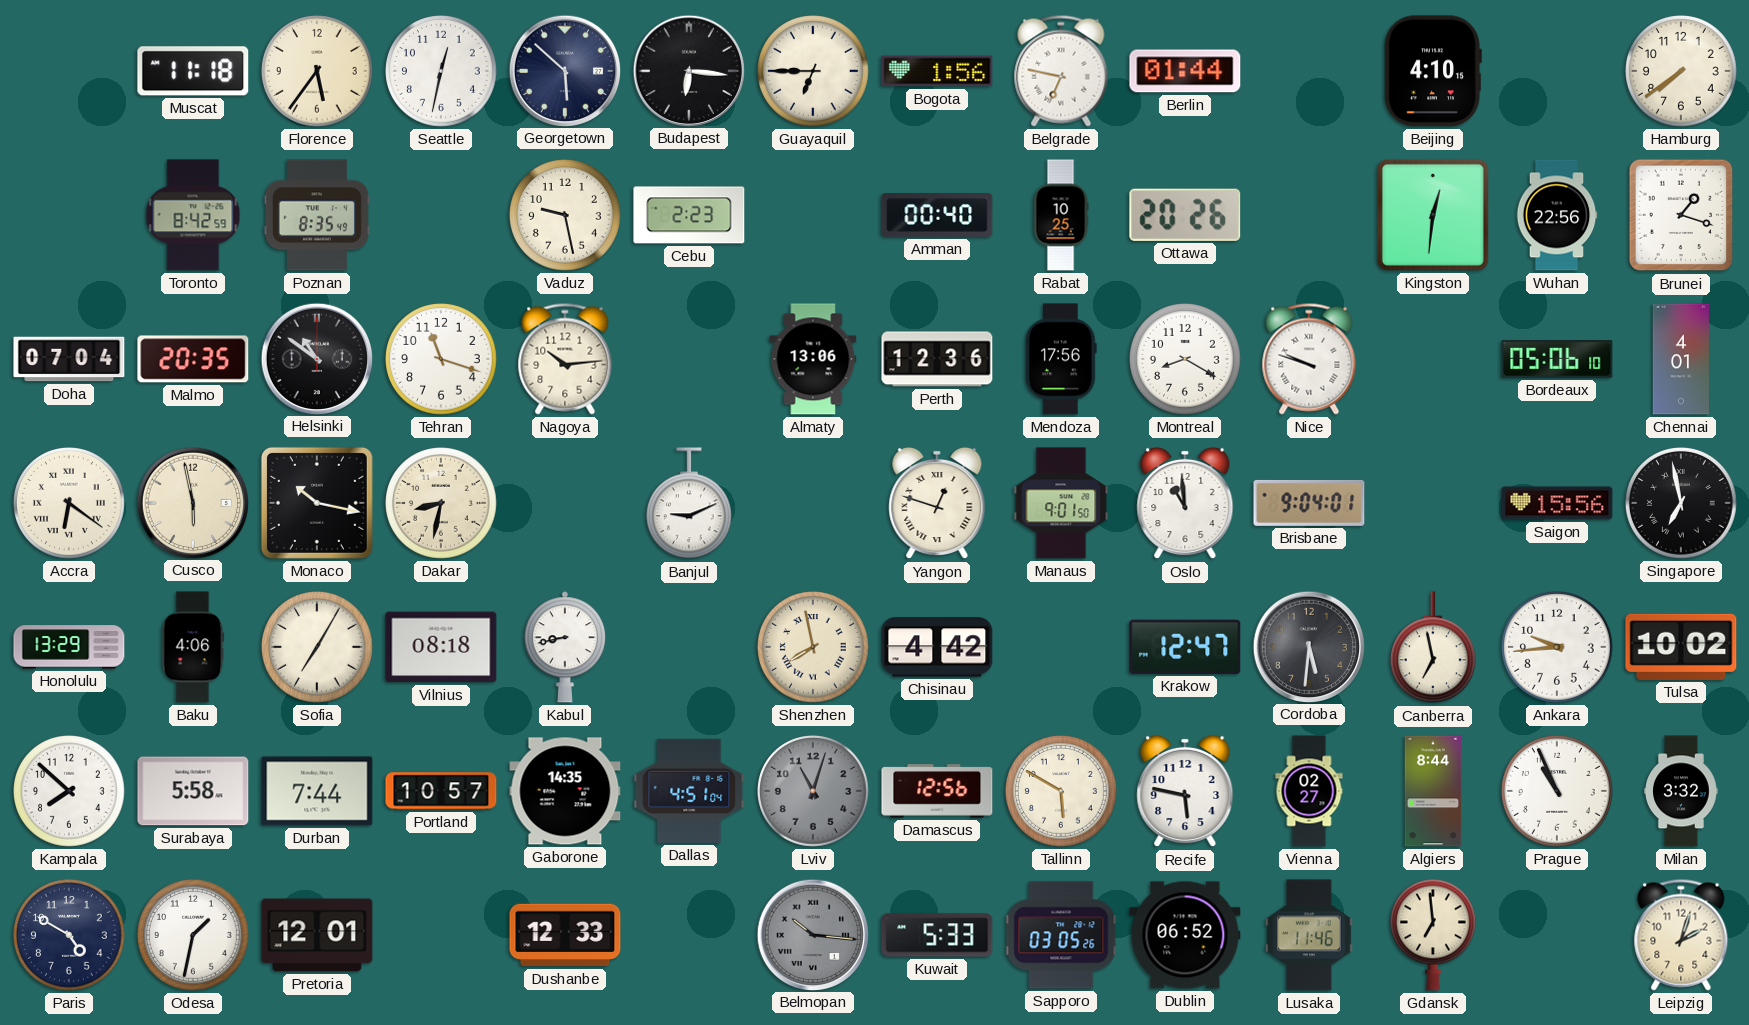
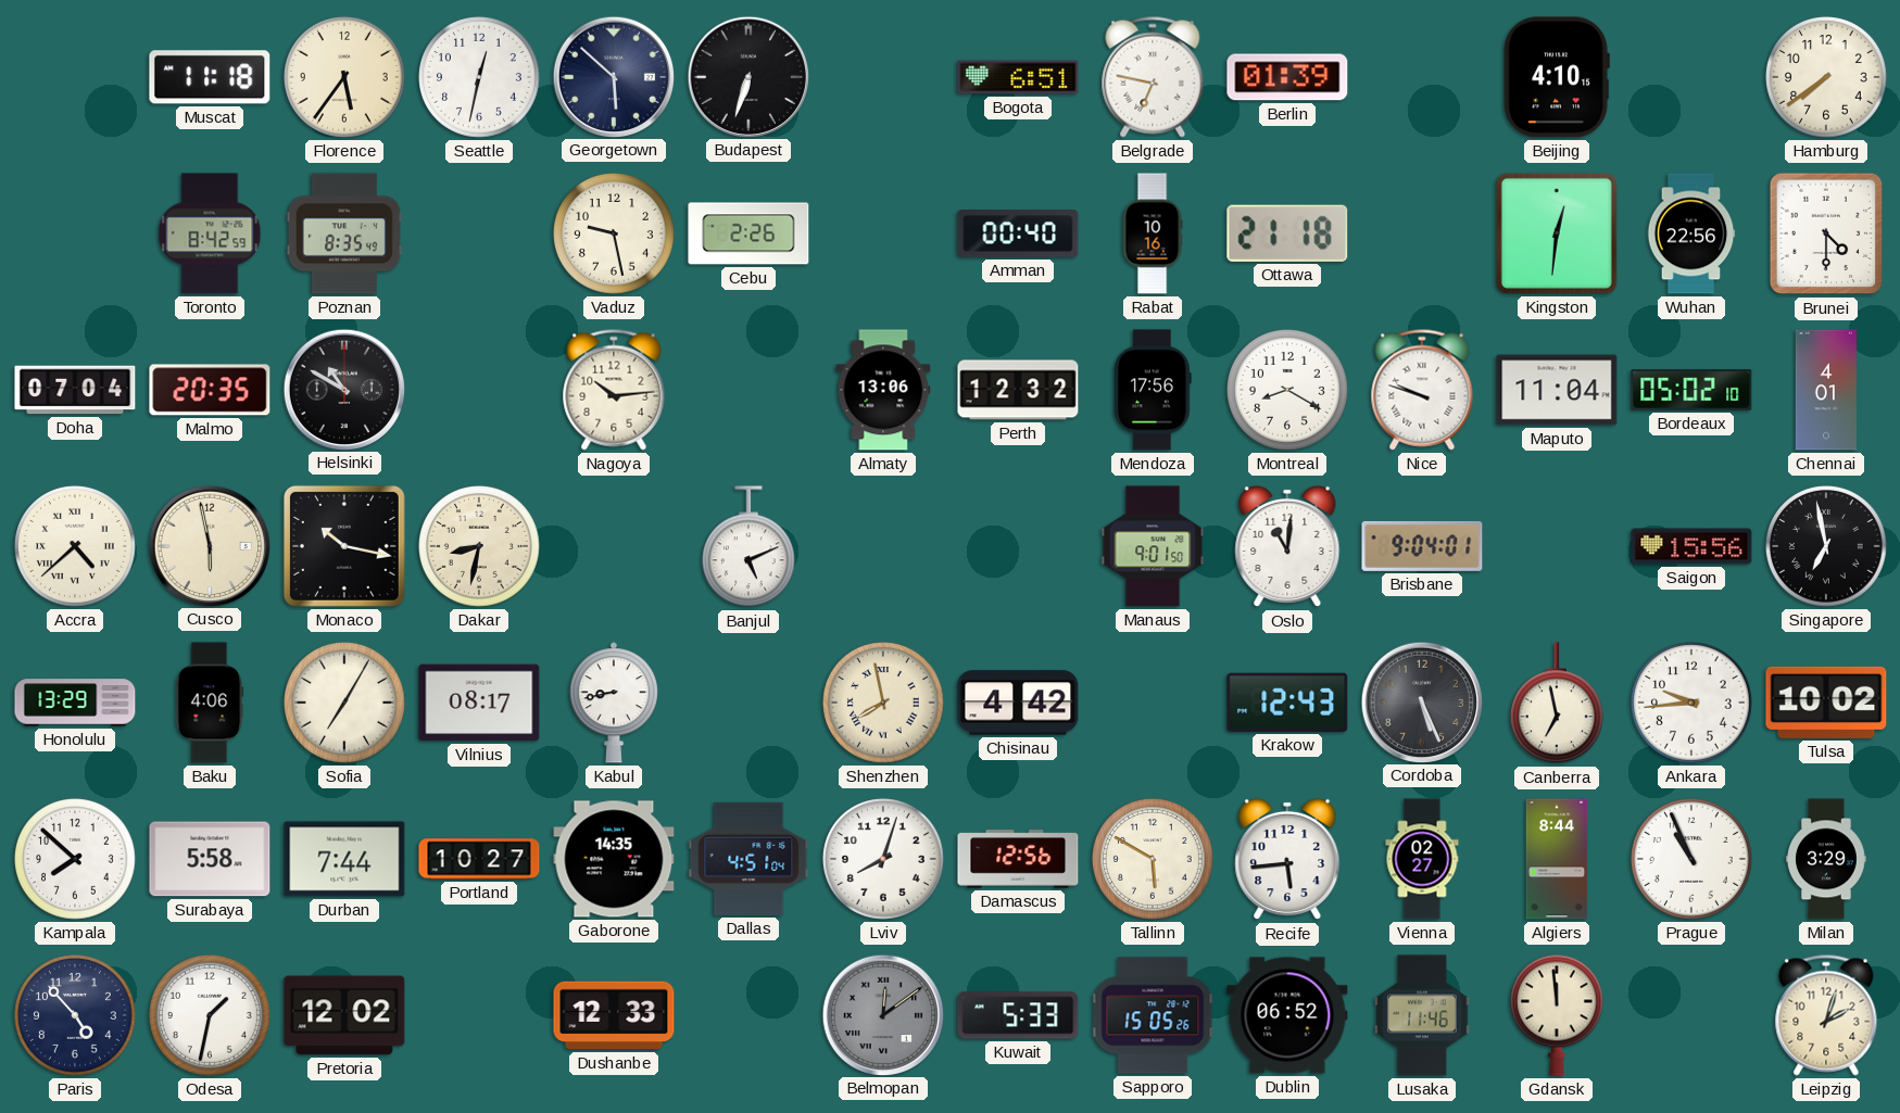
Budapest: 6:16 -> 6:33 (747, 76)
Guayaquil: 6:45 -> none (814, 72)
Bogota: 1:56 -> 6:51 (1018, 77)
Berlin: 01:44 -> 01:39 (1287, 77)
Cebu: 2:23 -> 2:26 (748, 233)
Rabat: 10:25 -> 10:16 (1153, 233)
Ottawa: 20:26 -> 21:18 (1287, 233)
Brunei: 1:18 -> 4:30 (1826, 233)
Helsinki: 10:51 -> 10:50 (343, 389)
Tehran: 11:18 -> none (442, 360)
Perth: 12:36 -> 12:32 (1018, 390)
Maputo: none -> 11:04 (1557, 390)
Bordeaux: 05:06 -> 05:02 (1691, 390)
Accra: 6:21 -> 4:38 (76, 547)
Banjul: 9:11 -> 5:11 (748, 547)
Yangon: 12:48 -> none (937, 503)
Oslo: 10:59 -> 11:01 (1287, 546)
Vilnius: 08:18 -> 08:17 (479, 703)
Krakow: 12:47 -> 12:43 (1287, 703)
Cordoba: 5:31 -> 5:26 (1421, 701)
Portland: 10:57 -> 10:27 (479, 859)
Lviv: 11:03 -> 8:03 (884, 860)
Lviv dial: grey -> white (884, 860)
Recife: 5:47 -> 5:44 (1287, 859)
Milan: 3:32 -> 3:29 (1827, 859)
Paris: 4:50 -> 4:53 (76, 1016)
Pretoria: 12:01 -> 12:02 (344, 1015)
Belmopan: 10:16 -> 12:09 (882, 1014)
Sapporo: 03:05 -> 15:05 (1153, 1015)
Gdansk: 6:59 -> 11:59 (1557, 1015)
